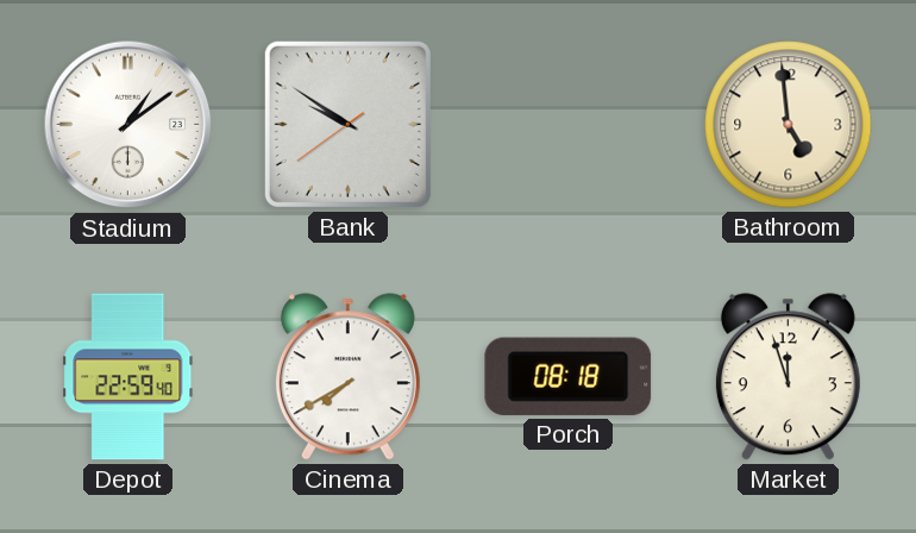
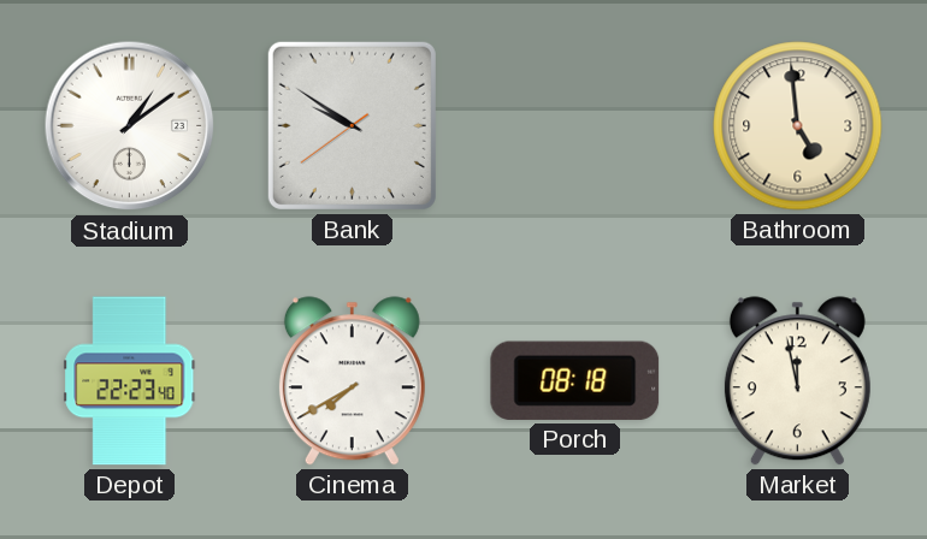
Depot: 22:59 -> 22:23 (130, 381)
Market: 11:57 -> 11:58 (797, 381)
